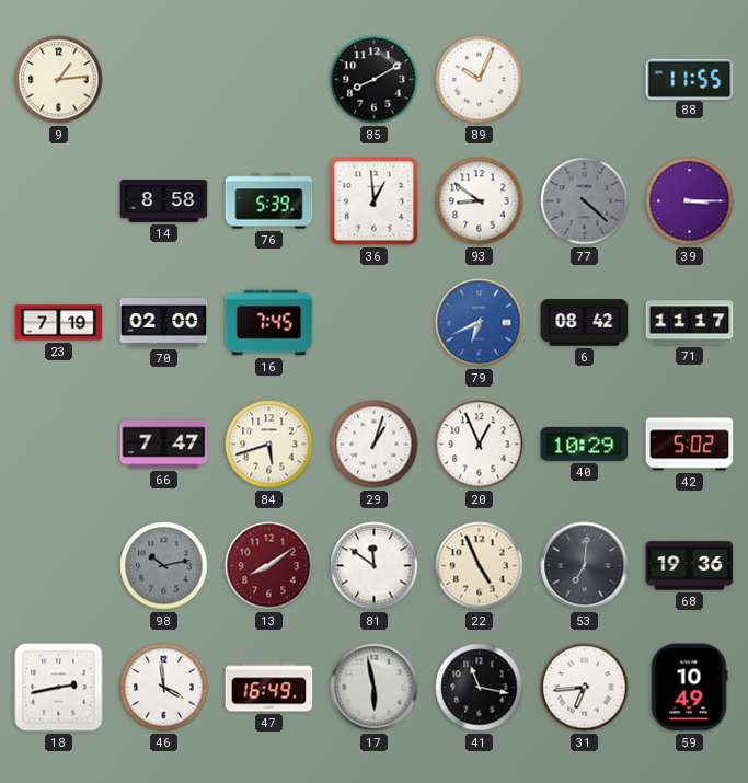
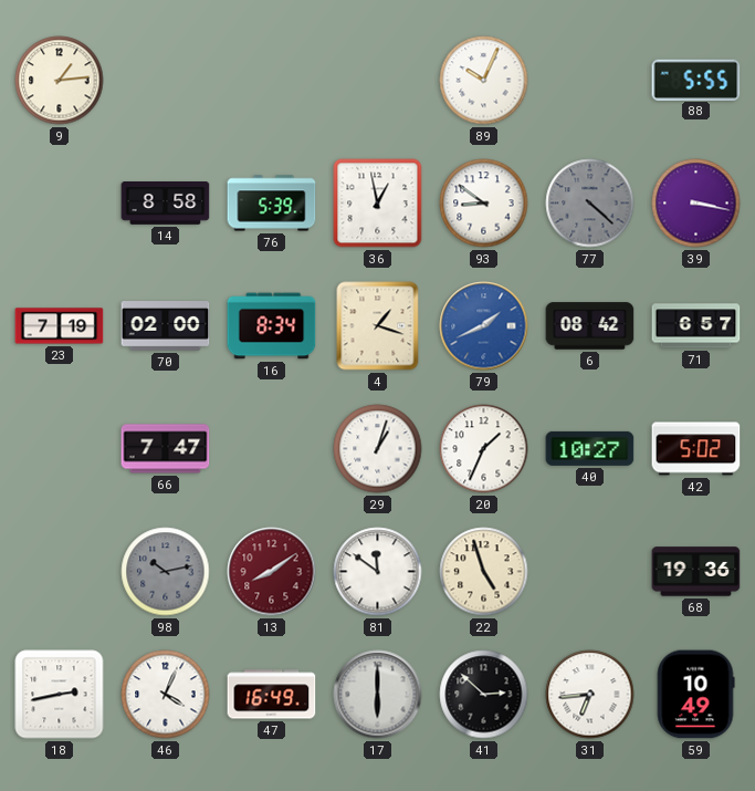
85: 8:10 -> none (375, 80)
88: 11:55 -> 5:55 (696, 80)
36: 12:59 -> 12:58 (378, 204)
39: 3:15 -> 3:17 (696, 204)
16: 7:45 -> 8:34 (272, 326)
4: none -> 1:18 (378, 326)
79: 6:41 -> 1:41 (484, 326)
71: 11:17 -> 6:57 (696, 326)
84: 5:42 -> none (269, 445)
20: 12:56 -> 1:34 (484, 449)
40: 10:29 -> 10:27 (590, 448)
22: 4:56 -> 4:57 (484, 572)
53: 7:01 -> none (585, 566)
46: 3:59 -> 4:04 (166, 695)
17: 5:58 -> 6:00 (378, 695)
41: 11:17 -> 2:52 (484, 695)
